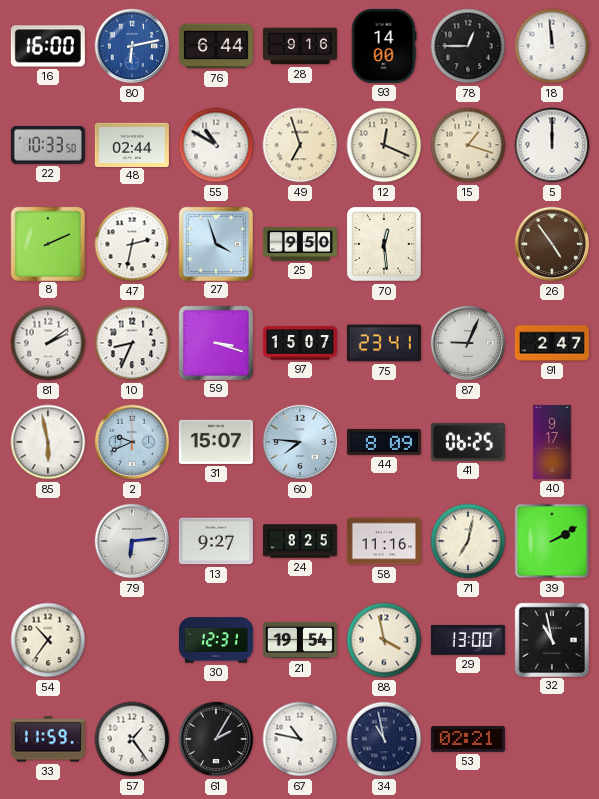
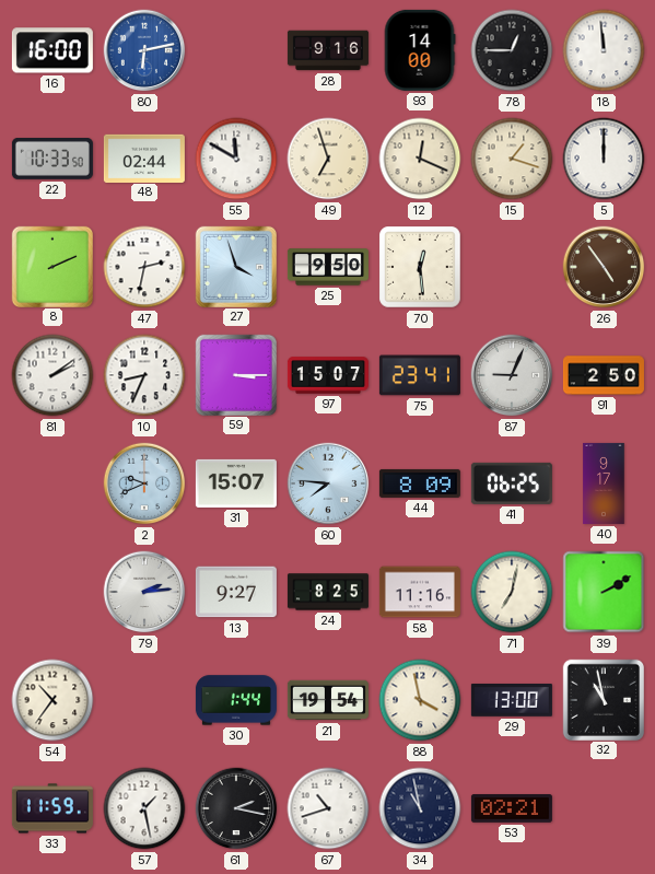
76: 6:44 -> none (216, 46)
55: 10:50 -> 11:50 (236, 159)
59: 3:18 -> 3:15 (235, 374)
91: 2:47 -> 2:50 (604, 375)
85: 5:58 -> none (48, 442)
79: 6:14 -> 2:14 (144, 592)
30: 12:31 -> 1:44 (236, 700)
57: 1:24 -> 1:28 (144, 808)
61: 2:05 -> 2:17 (236, 808)
67: 10:47 -> 10:42 (328, 808)
